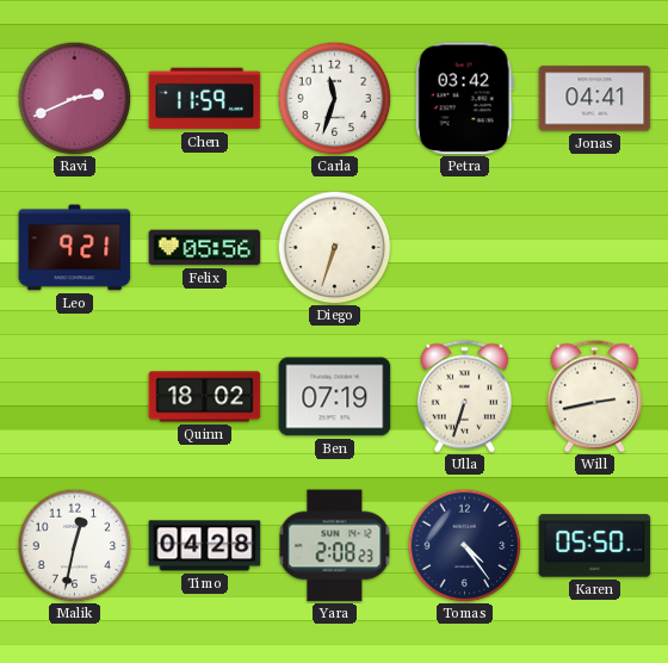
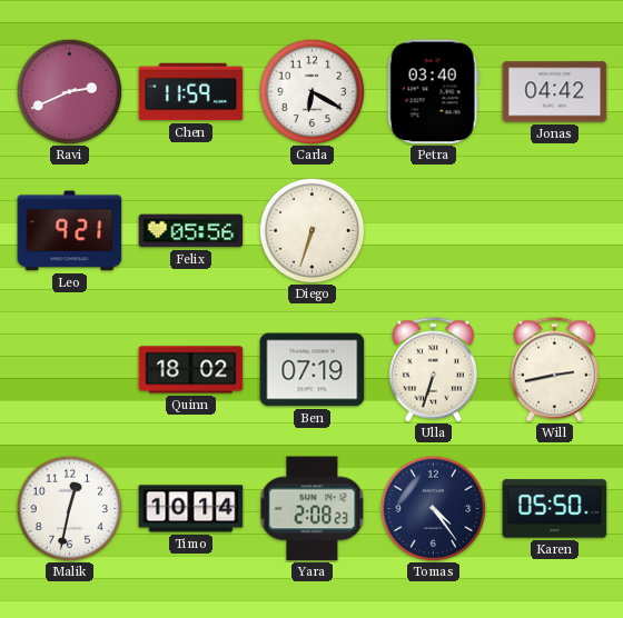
Carla: 11:33 -> 6:20 (311, 91)
Petra: 03:42 -> 03:40 (433, 92)
Jonas: 04:41 -> 04:42 (555, 92)
Timo: 04:28 -> 10:14 (191, 509)
